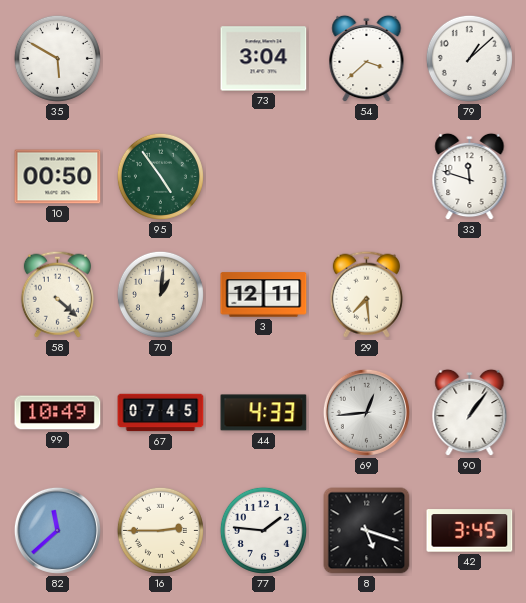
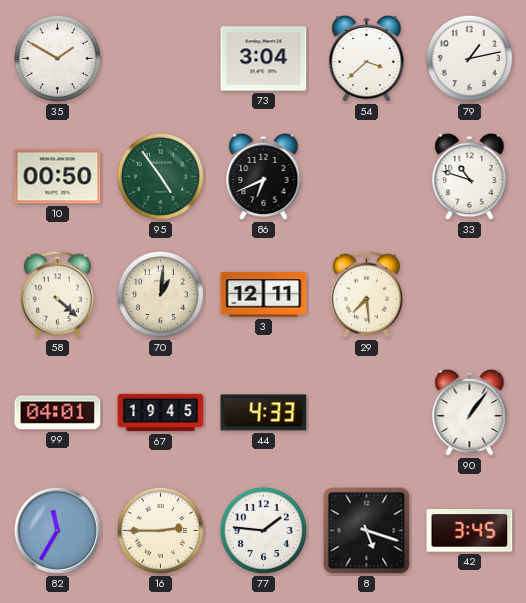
35: 5:50 -> 1:50 (57, 58)
79: 1:08 -> 1:13 (469, 58)
86: none -> 6:41 (264, 177)
33: 11:48 -> 10:48 (470, 177)
99: 10:49 -> 04:01 (58, 413)
67: 07:45 -> 19:45 (161, 413)
69: 12:44 -> none (366, 412)
82: 11:38 -> 11:35 (57, 530)
